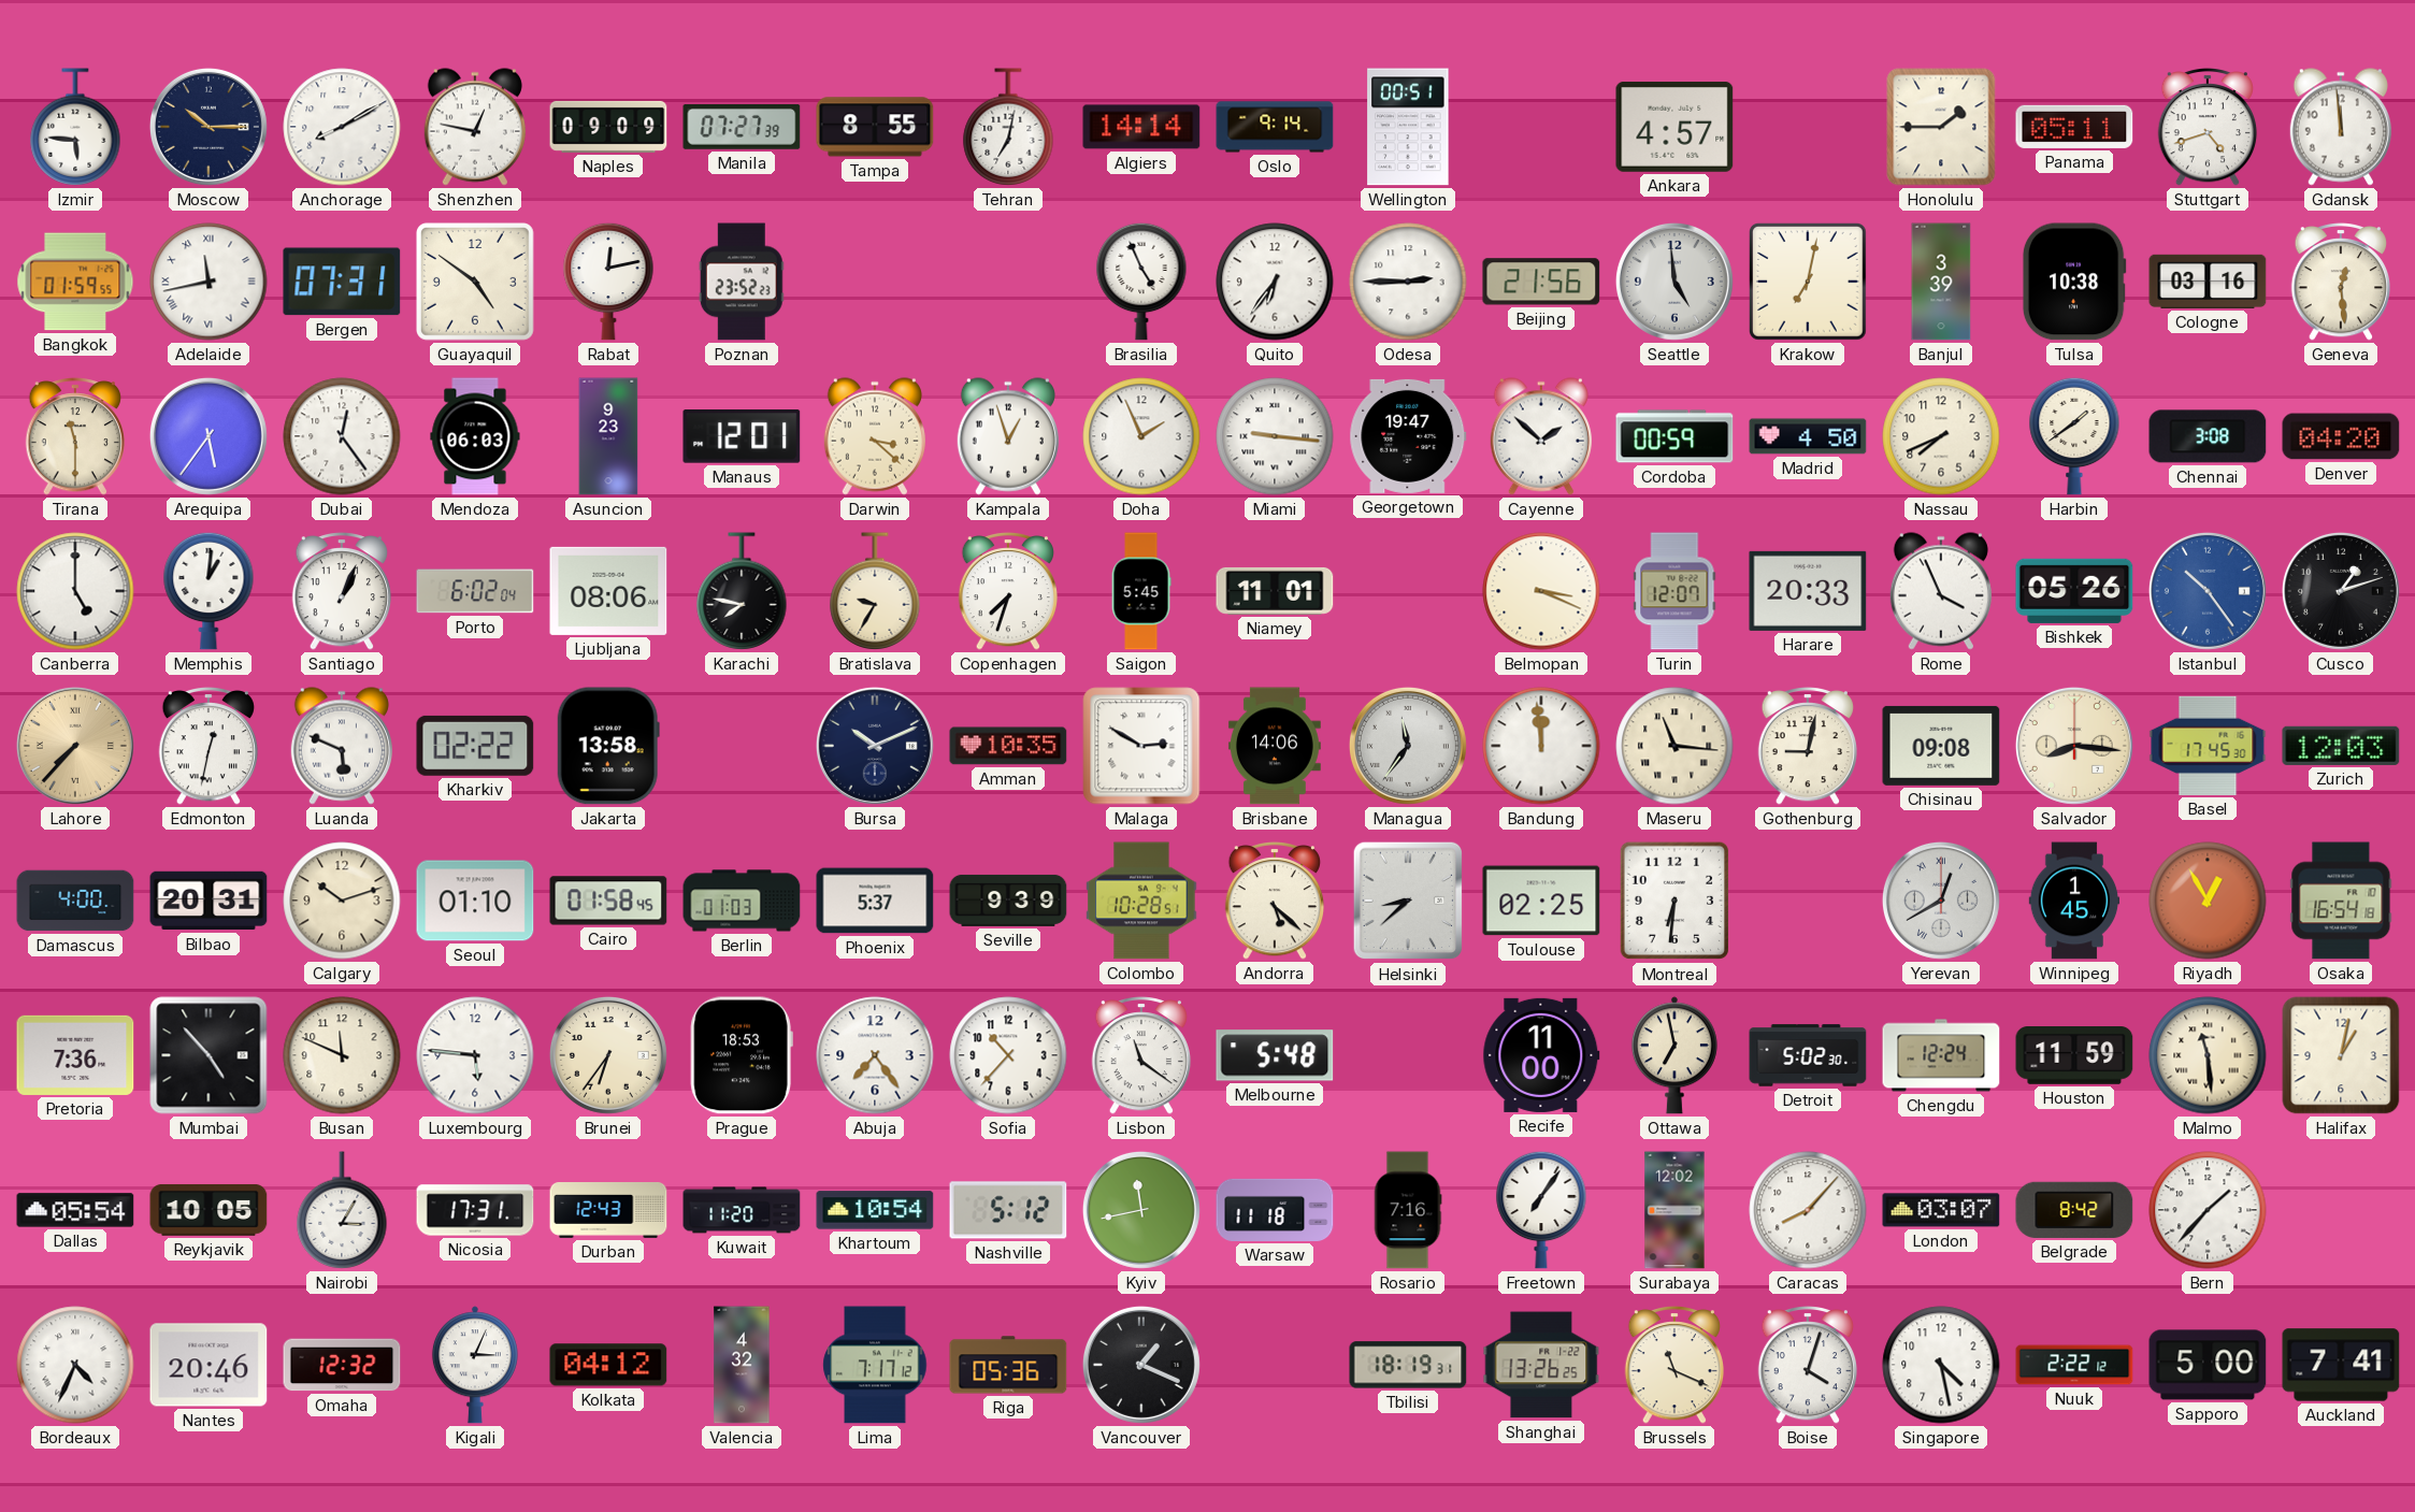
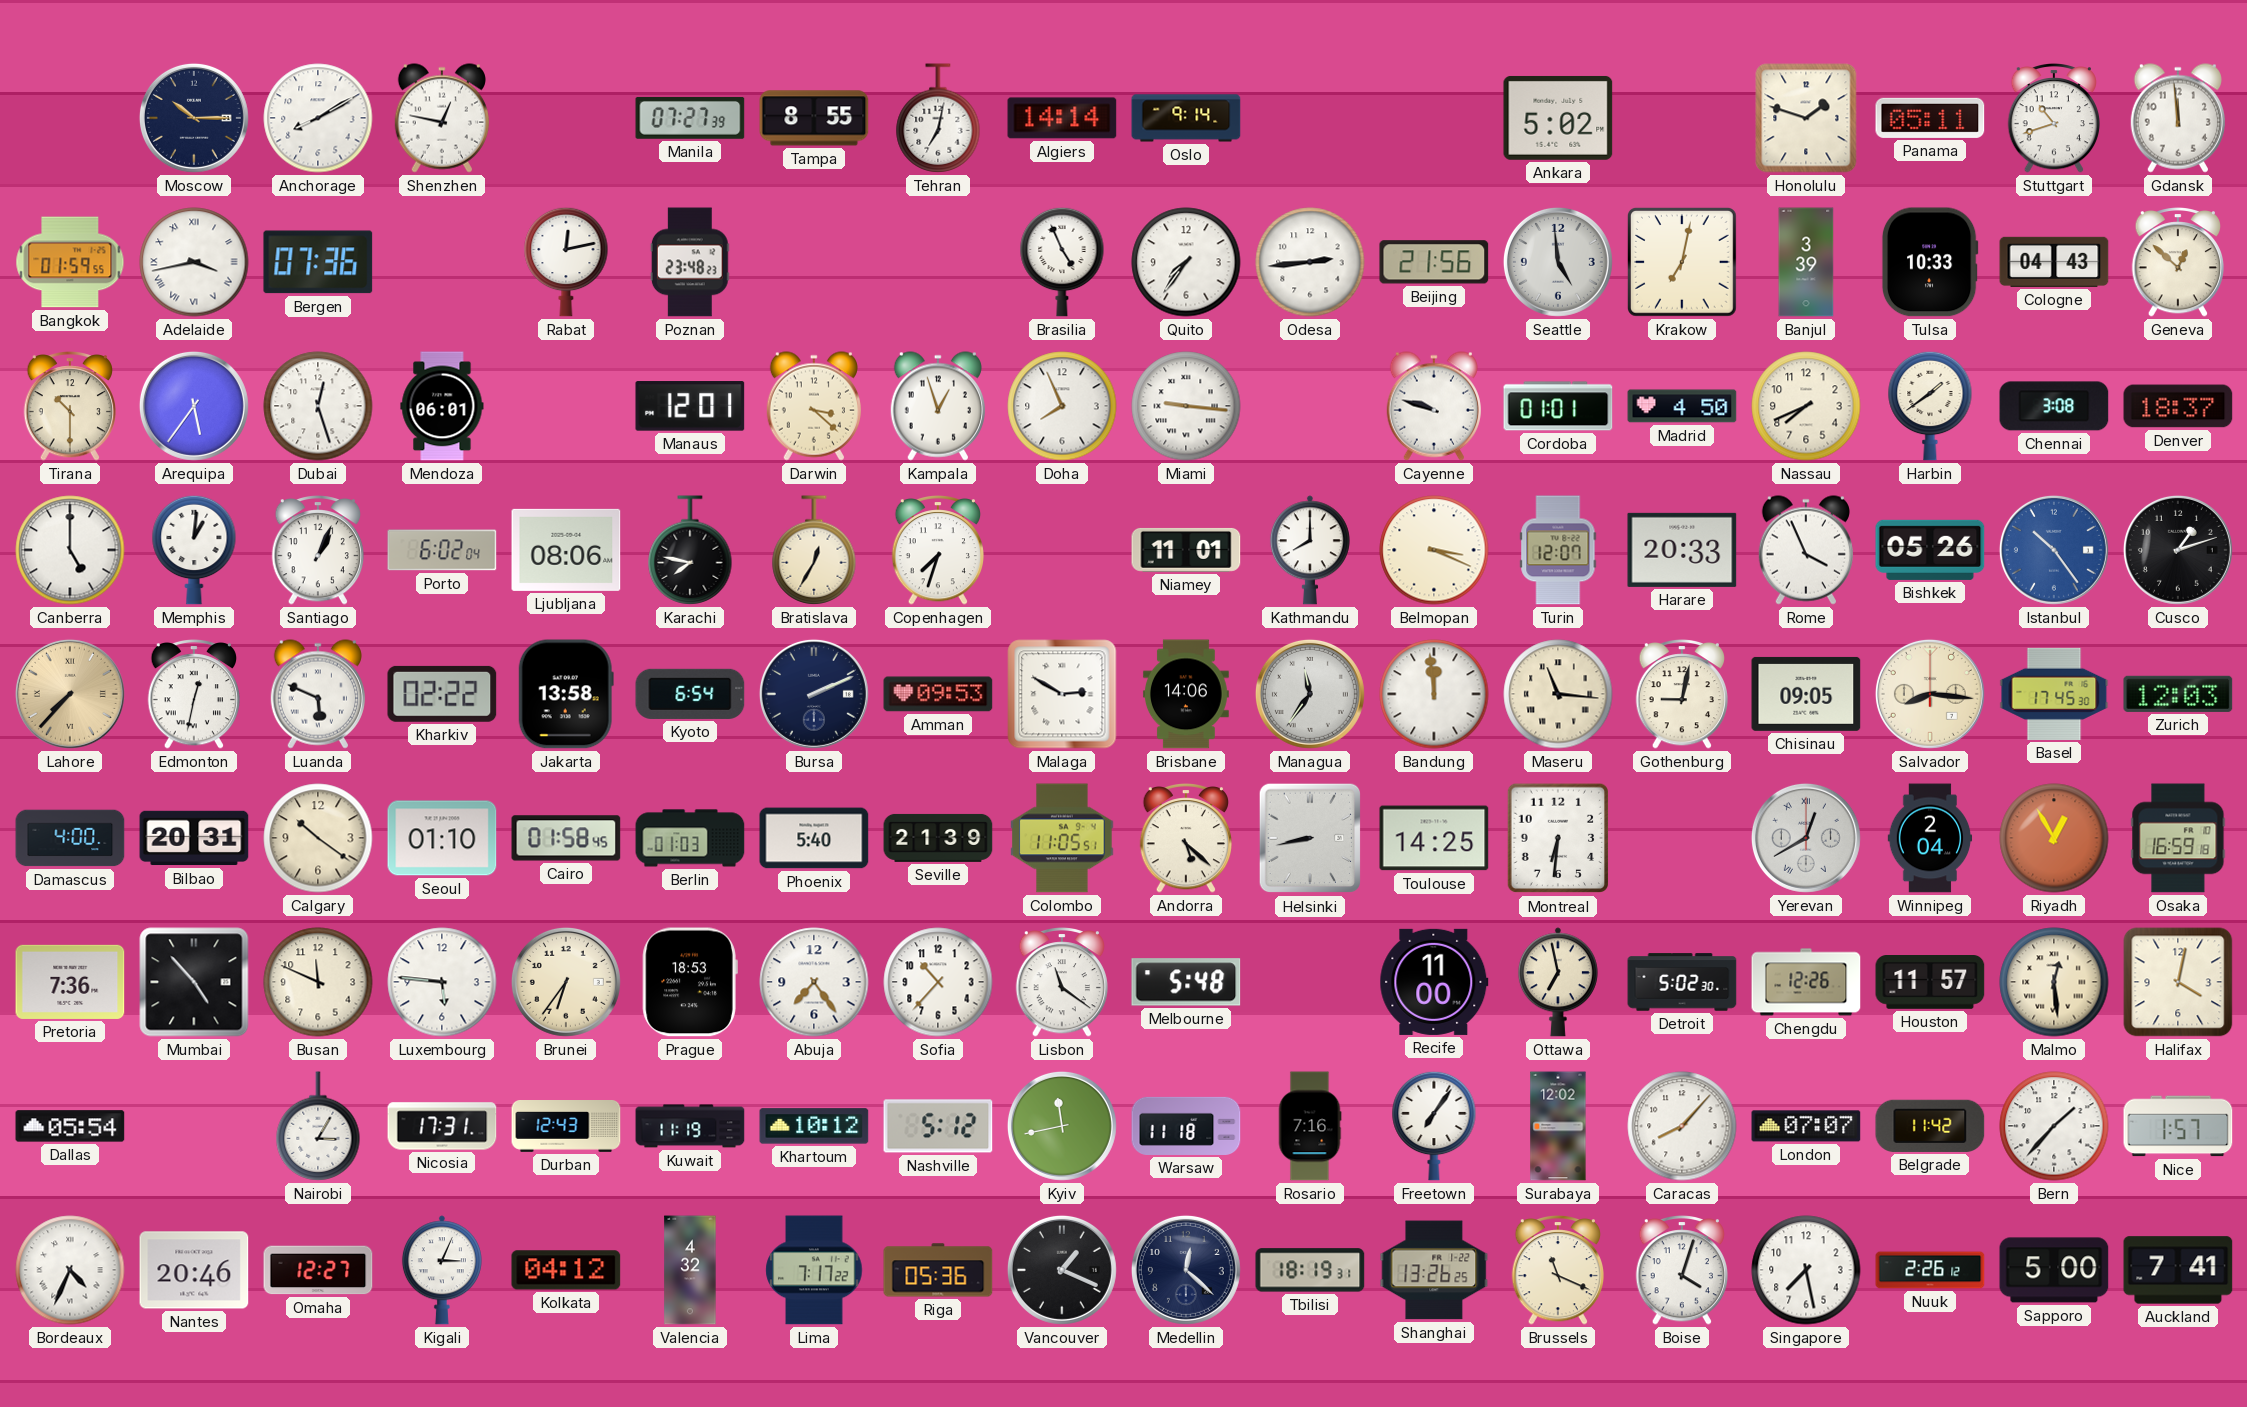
Izmir: 5:46 -> none (75, 127)
Naples: 09:09 -> none (608, 127)
Wellington: 00:51 -> none (1408, 127)
Ankara: 4:57 -> 5:02 (1558, 118)
Honolulu: 1:45 -> 1:48 (1806, 118)
Stuttgart: 4:42 -> 10:42 (2053, 119)
Adelaide: 11:43 -> 3:43 (194, 262)
Bergen: 07:31 -> 07:36 (318, 262)
Guayaquil: 4:51 -> none (475, 282)
Poznan: 23:52 -> 23:48 (690, 262)
Quito: 6:36 -> 7:36 (1186, 262)
Odesa: 2:45 -> 2:44 (1310, 262)
Tulsa: 10:38 -> 10:33 (1930, 262)
Cologne: 03:16 -> 04:43 (2054, 262)
Geneva: 12:29 -> 12:52 (2177, 263)
Tirana: 11:30 -> 10:30 (69, 407)
Dubai: 12:24 -> 12:27 (318, 406)
Mendoza: 06:03 -> 06:01 (442, 406)
Asuncion: 9:23 -> none (608, 436)
Doha: 1:56 -> 7:56 (1062, 406)
Georgetown: 19:47 -> none (1408, 436)
Cayenne: 1:52 -> 9:48 (1434, 406)
Cordoba: 00:59 -> 01:01 (1558, 406)
Denver: 04:20 -> 18:37 (2178, 406)
Bratislava: 9:35 -> 12:35 (814, 550)
Saigon: 5:45 -> none (1141, 591)
Kathmandu: none -> 8:00 (1310, 550)
Kyoto: none -> 6:54 (690, 694)
Bursa: 10:11 -> 2:11 (814, 694)
Amman: 10:35 -> 09:53 (938, 694)
Chisinau: 09:08 -> 09:05 (1806, 694)
Calgary: 10:12 -> 10:21 (318, 838)
Phoenix: 5:37 -> 5:40 (814, 838)
Seville: 9:39 -> 21:39 (938, 838)
Colombo: 10:28 -> 11:05 (1062, 838)
Helsinki: 8:38 -> 8:43 (1310, 838)
Toulouse: 02:25 -> 14:25 (1434, 838)
Winnipeg: 1:45 -> 2:04 (1930, 838)
Osaka: 16:54 -> 16:59 (2178, 838)
Chengdu: 12:24 -> 12:26 (1806, 982)
Houston: 11:59 -> 11:57 (1930, 983)
Malmo: 11:29 -> 12:29 (2054, 982)
Halifax: 1:02 -> 4:02 (2178, 982)
Reykjavik: 10:05 -> none (209, 1210)
Kuwait: 11:20 -> 11:19 (690, 1126)
Khartoum: 10:54 -> 10:12 (814, 1126)
London: 03:07 -> 07:07 (1806, 1126)
Belgrade: 8:42 -> 11:42 (1930, 1126)
Nice: none -> 1:57 (2178, 1126)
Omaha: 12:32 -> 12:27 (318, 1270)
Lima: 7:17:12 -> 7:17:22 (814, 1270)
Medellin: none -> 12:22 (1186, 1270)
Singapore: 4:28 -> 7:28 (1806, 1270)
Nuuk: 2:22 -> 2:26 (1930, 1270)
